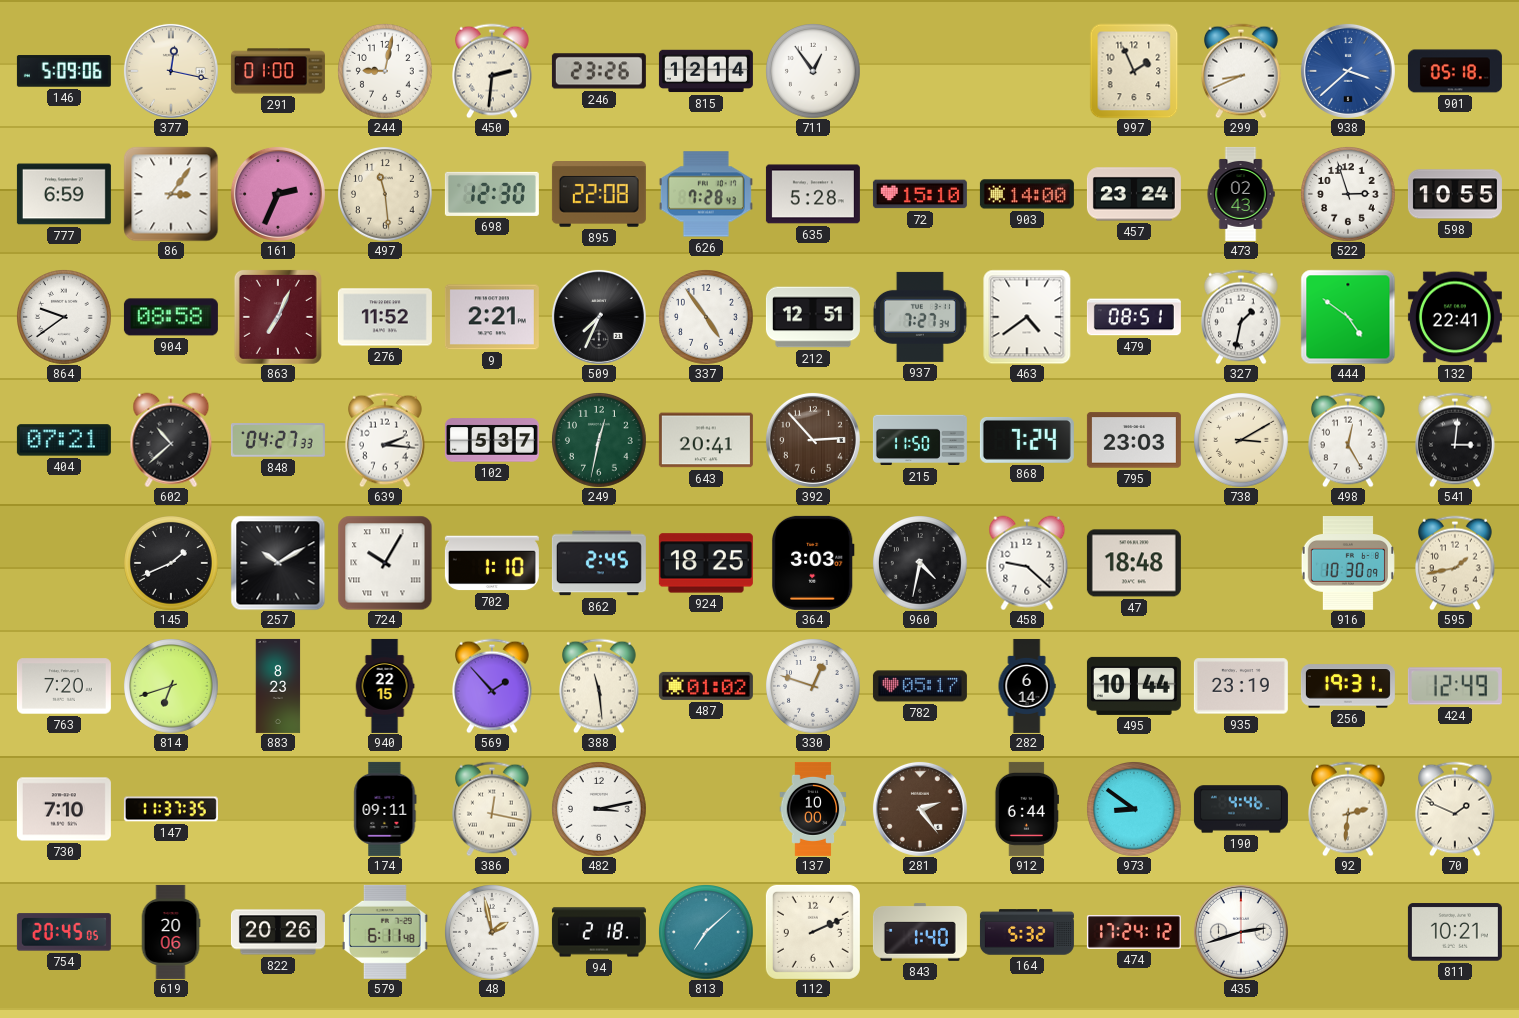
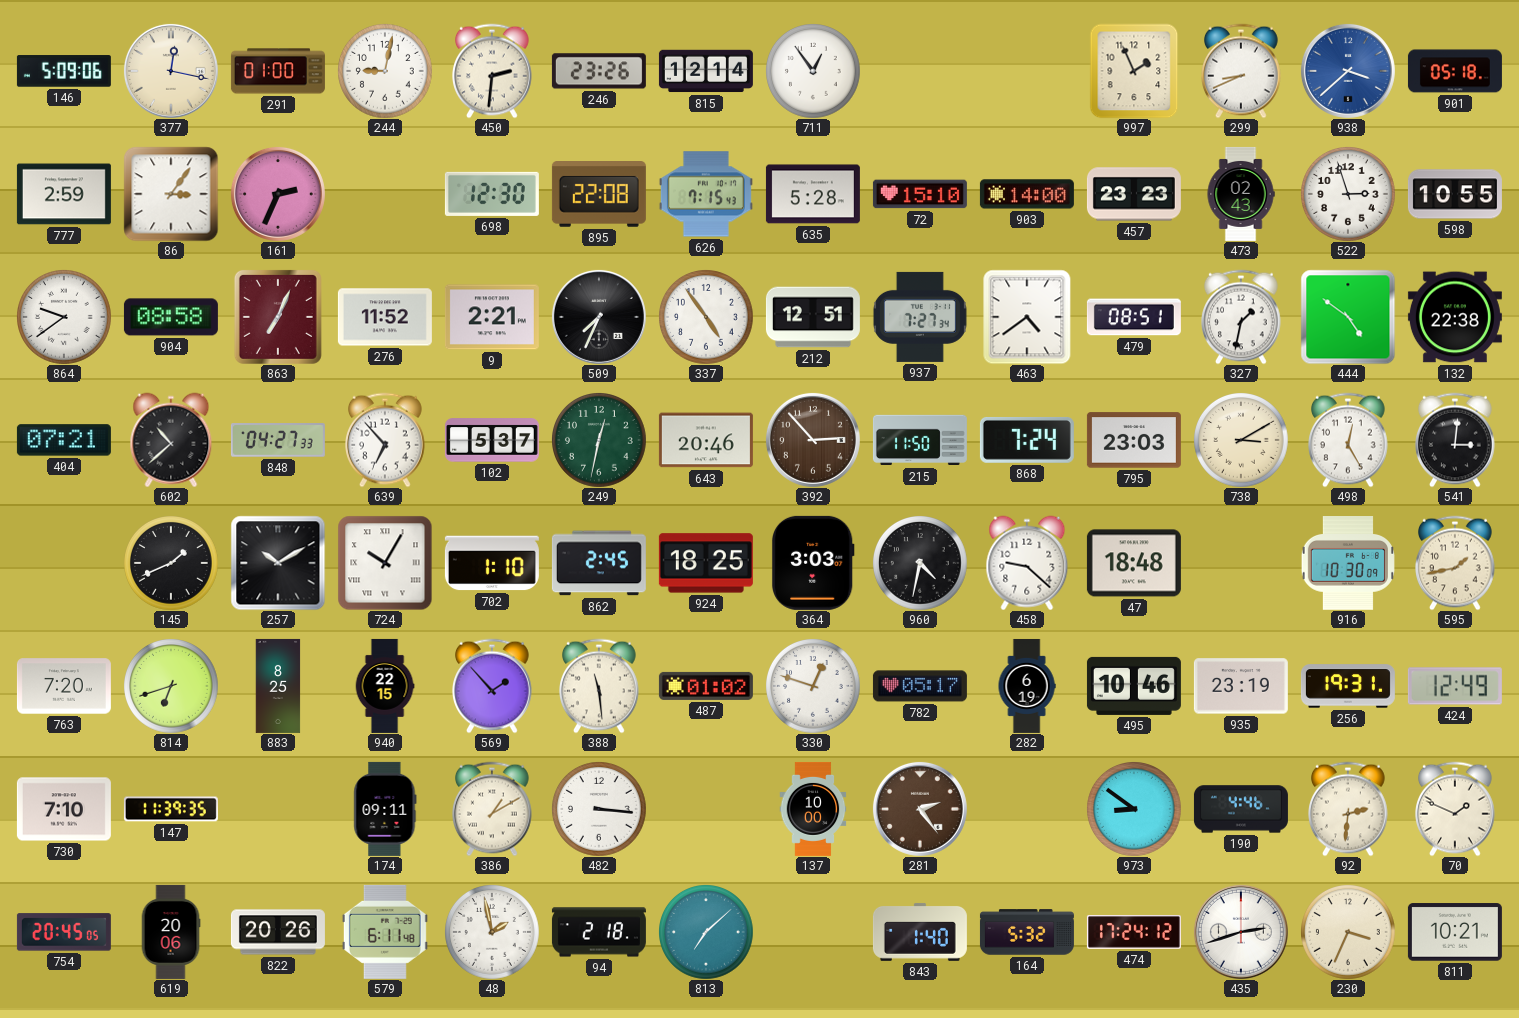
777: 6:59 -> 2:59 (64, 194)
497: 11:29 -> none (385, 194)
626: 7:28 -> 7:15 (706, 194)
457: 23:24 -> 23:23 (1134, 194)
132: 22:41 -> 22:38 (1455, 317)
639: 2:16 -> 6:53 (386, 440)
643: 20:41 -> 20:46 (706, 440)
883: 8:23 -> 8:25 (278, 686)
282: 6:14 -> 6:19 (1027, 686)
495: 10:44 -> 10:46 (1134, 686)
147: 11:37 -> 11:39 (171, 809)
386: 12:17 -> 1:10 (493, 809)
482: 3:13 -> 3:16 (599, 809)
912: 6:44 -> none (1026, 809)
112: 2:11 -> none (813, 932)
230: none -> 3:34 (1348, 932)
